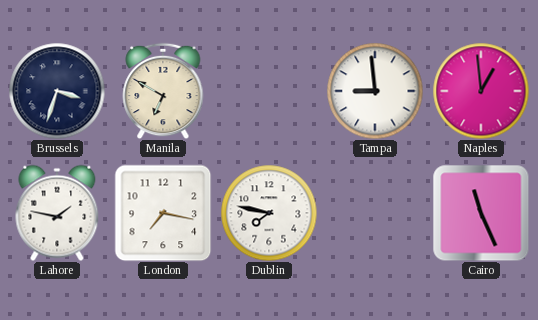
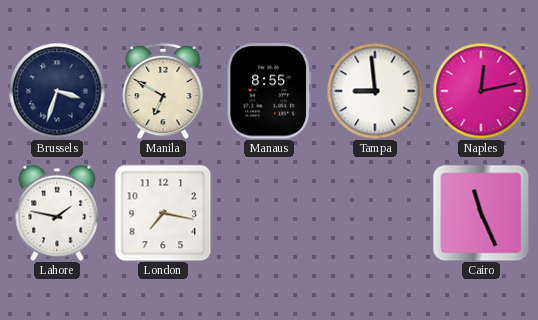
Manaus: none -> 8:55 (268, 91)
Naples: 12:59 -> 12:13 (481, 91)
Dublin: 7:47 -> none (269, 213)
